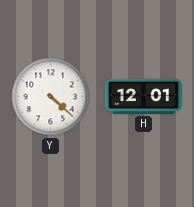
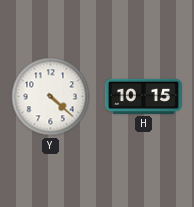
H: 12:01 -> 10:15 (143, 96)
